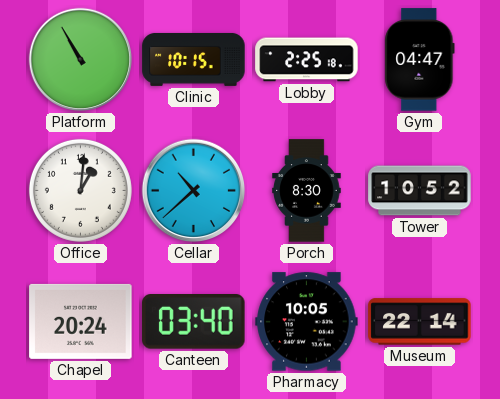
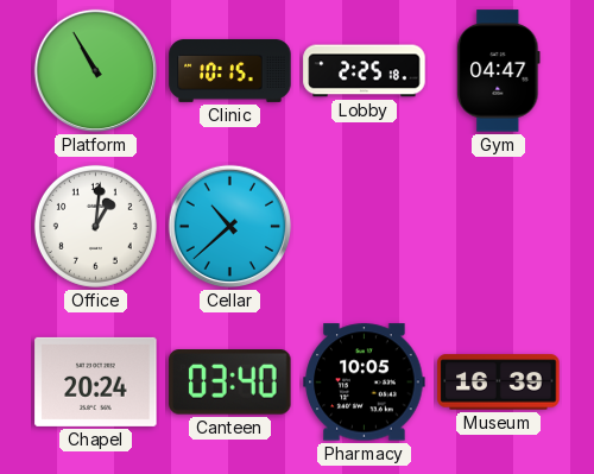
Porch: 8:30 -> none (307, 191)
Tower: 10:52 -> none (420, 191)
Museum: 22:14 -> 16:39 (499, 383)
